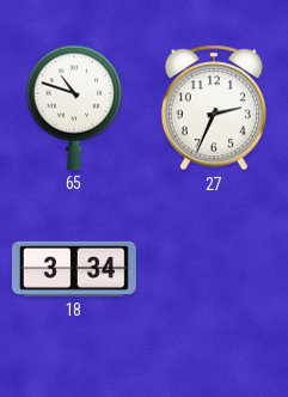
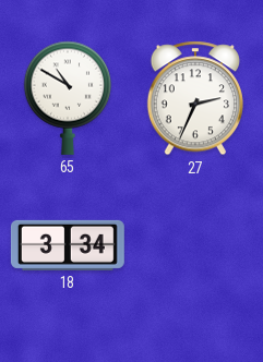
65: 10:48 -> 10:50 (68, 98)
